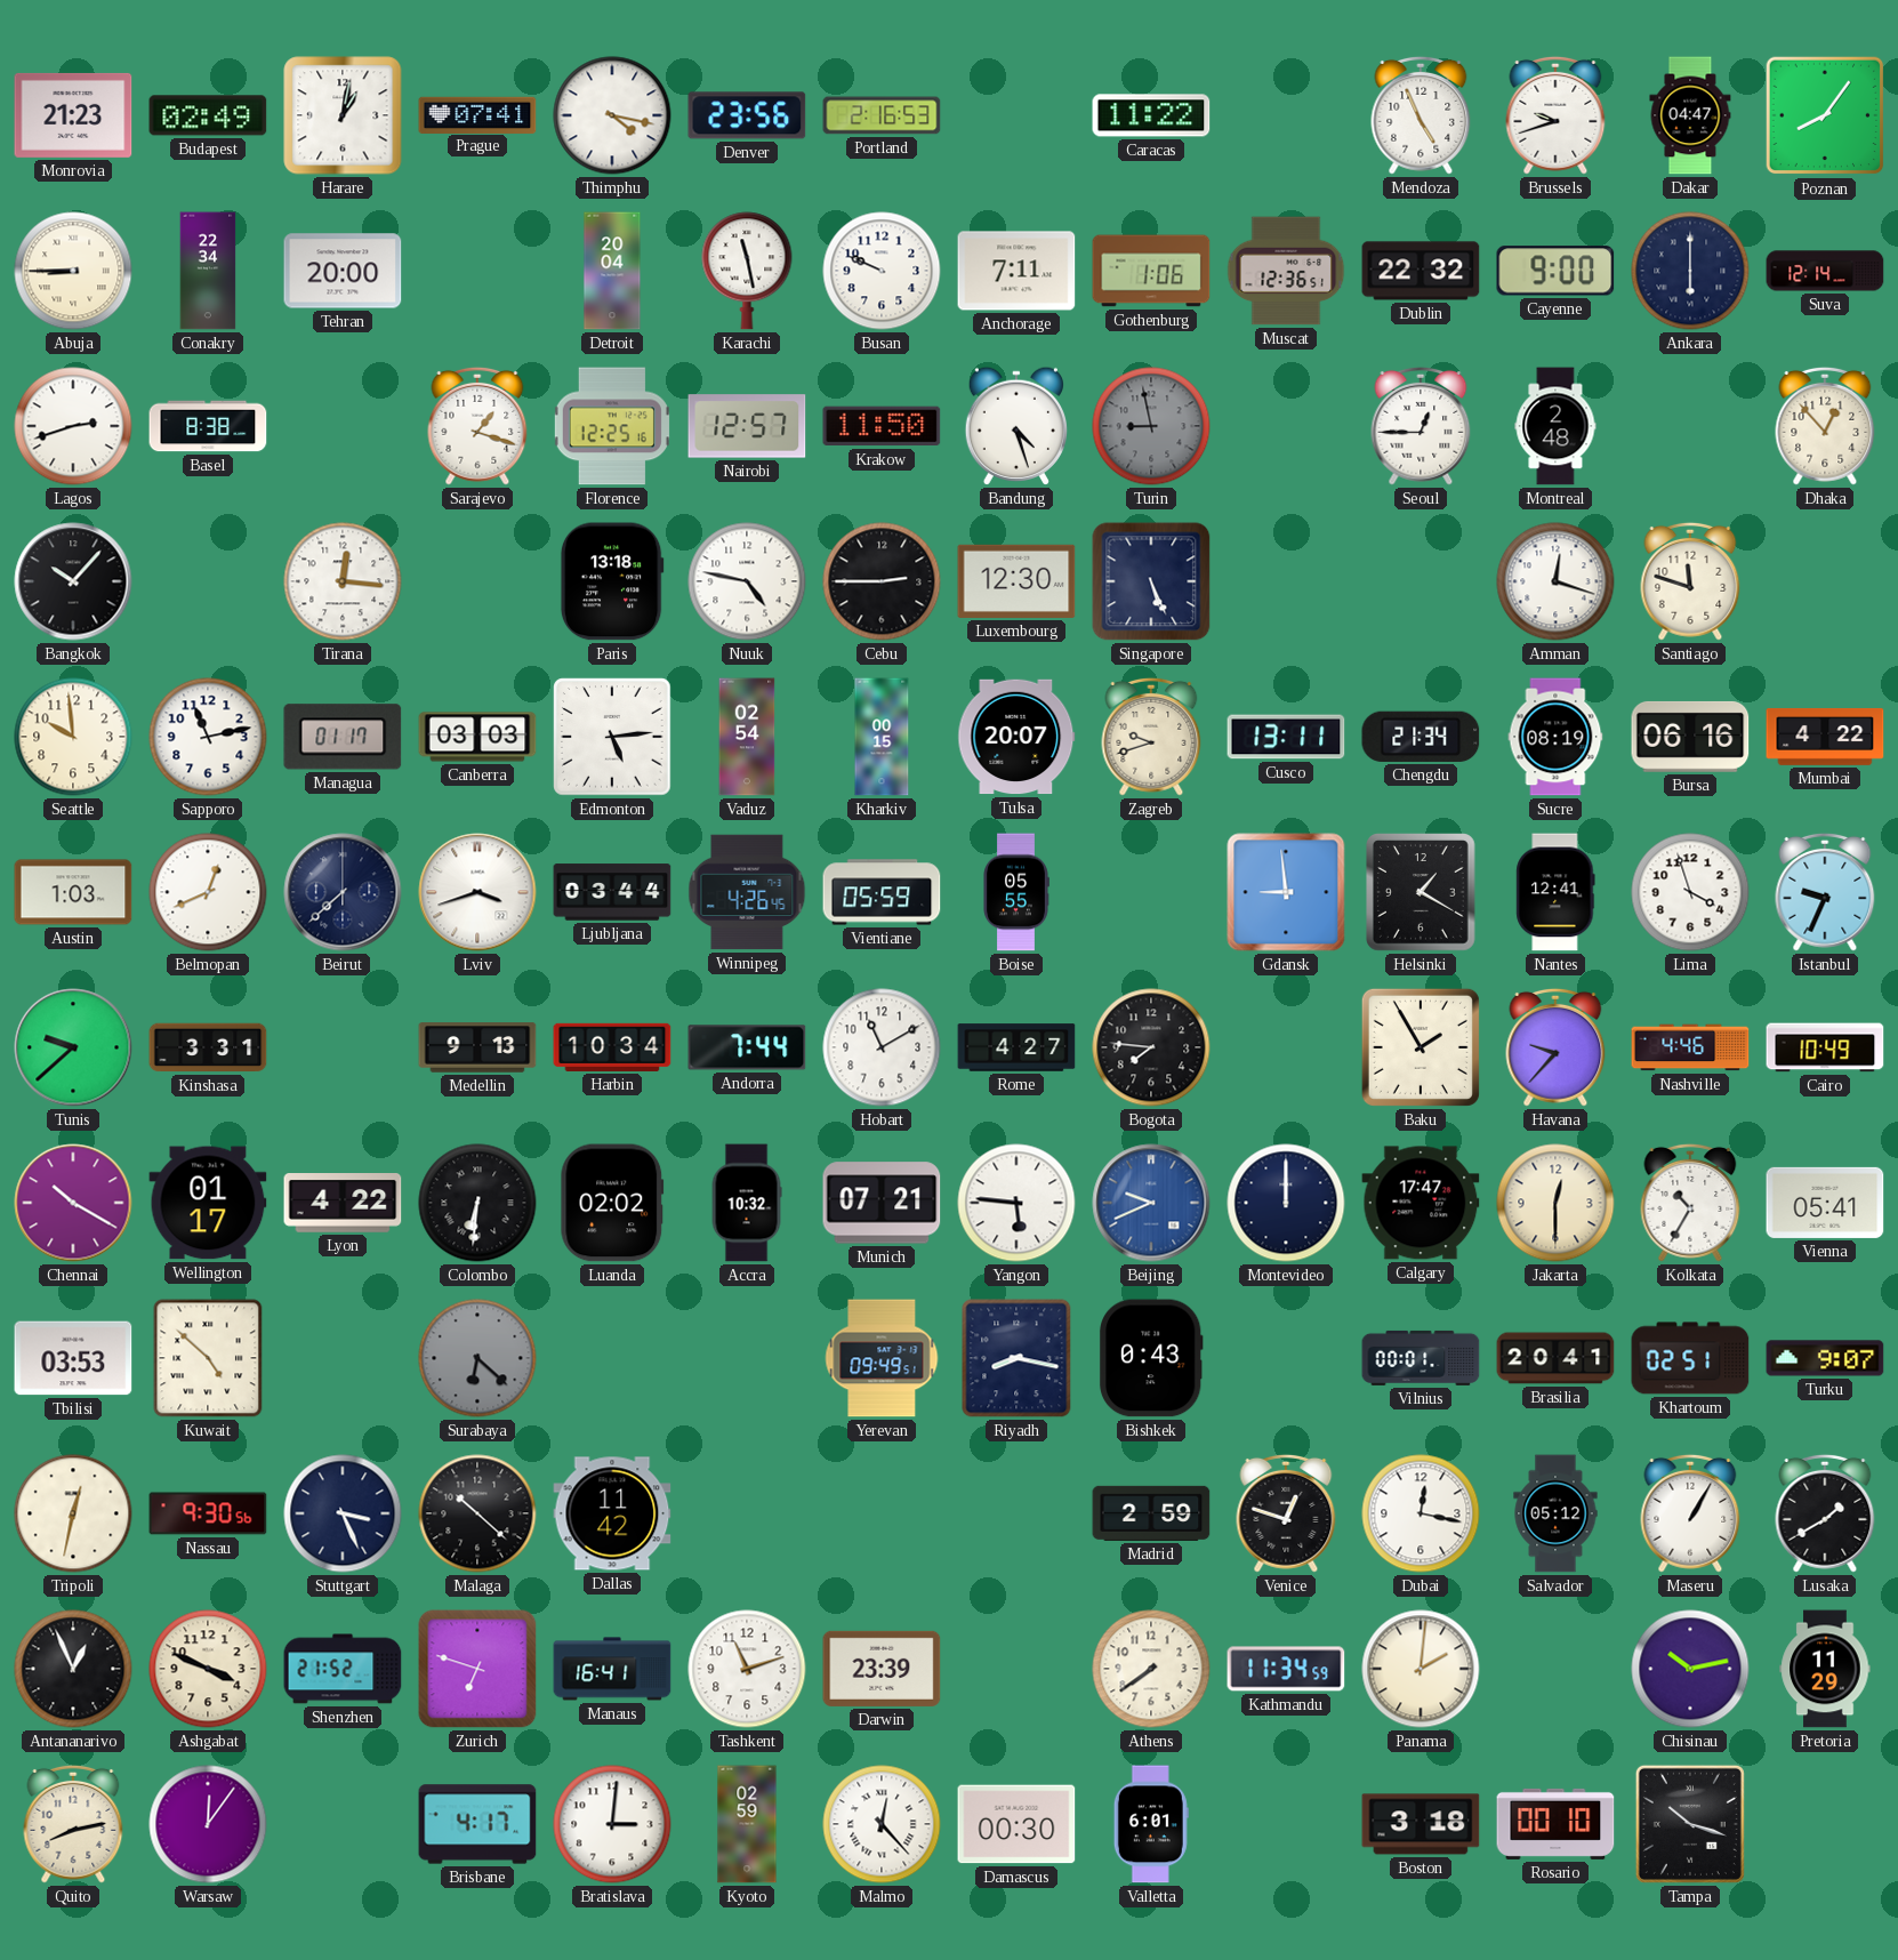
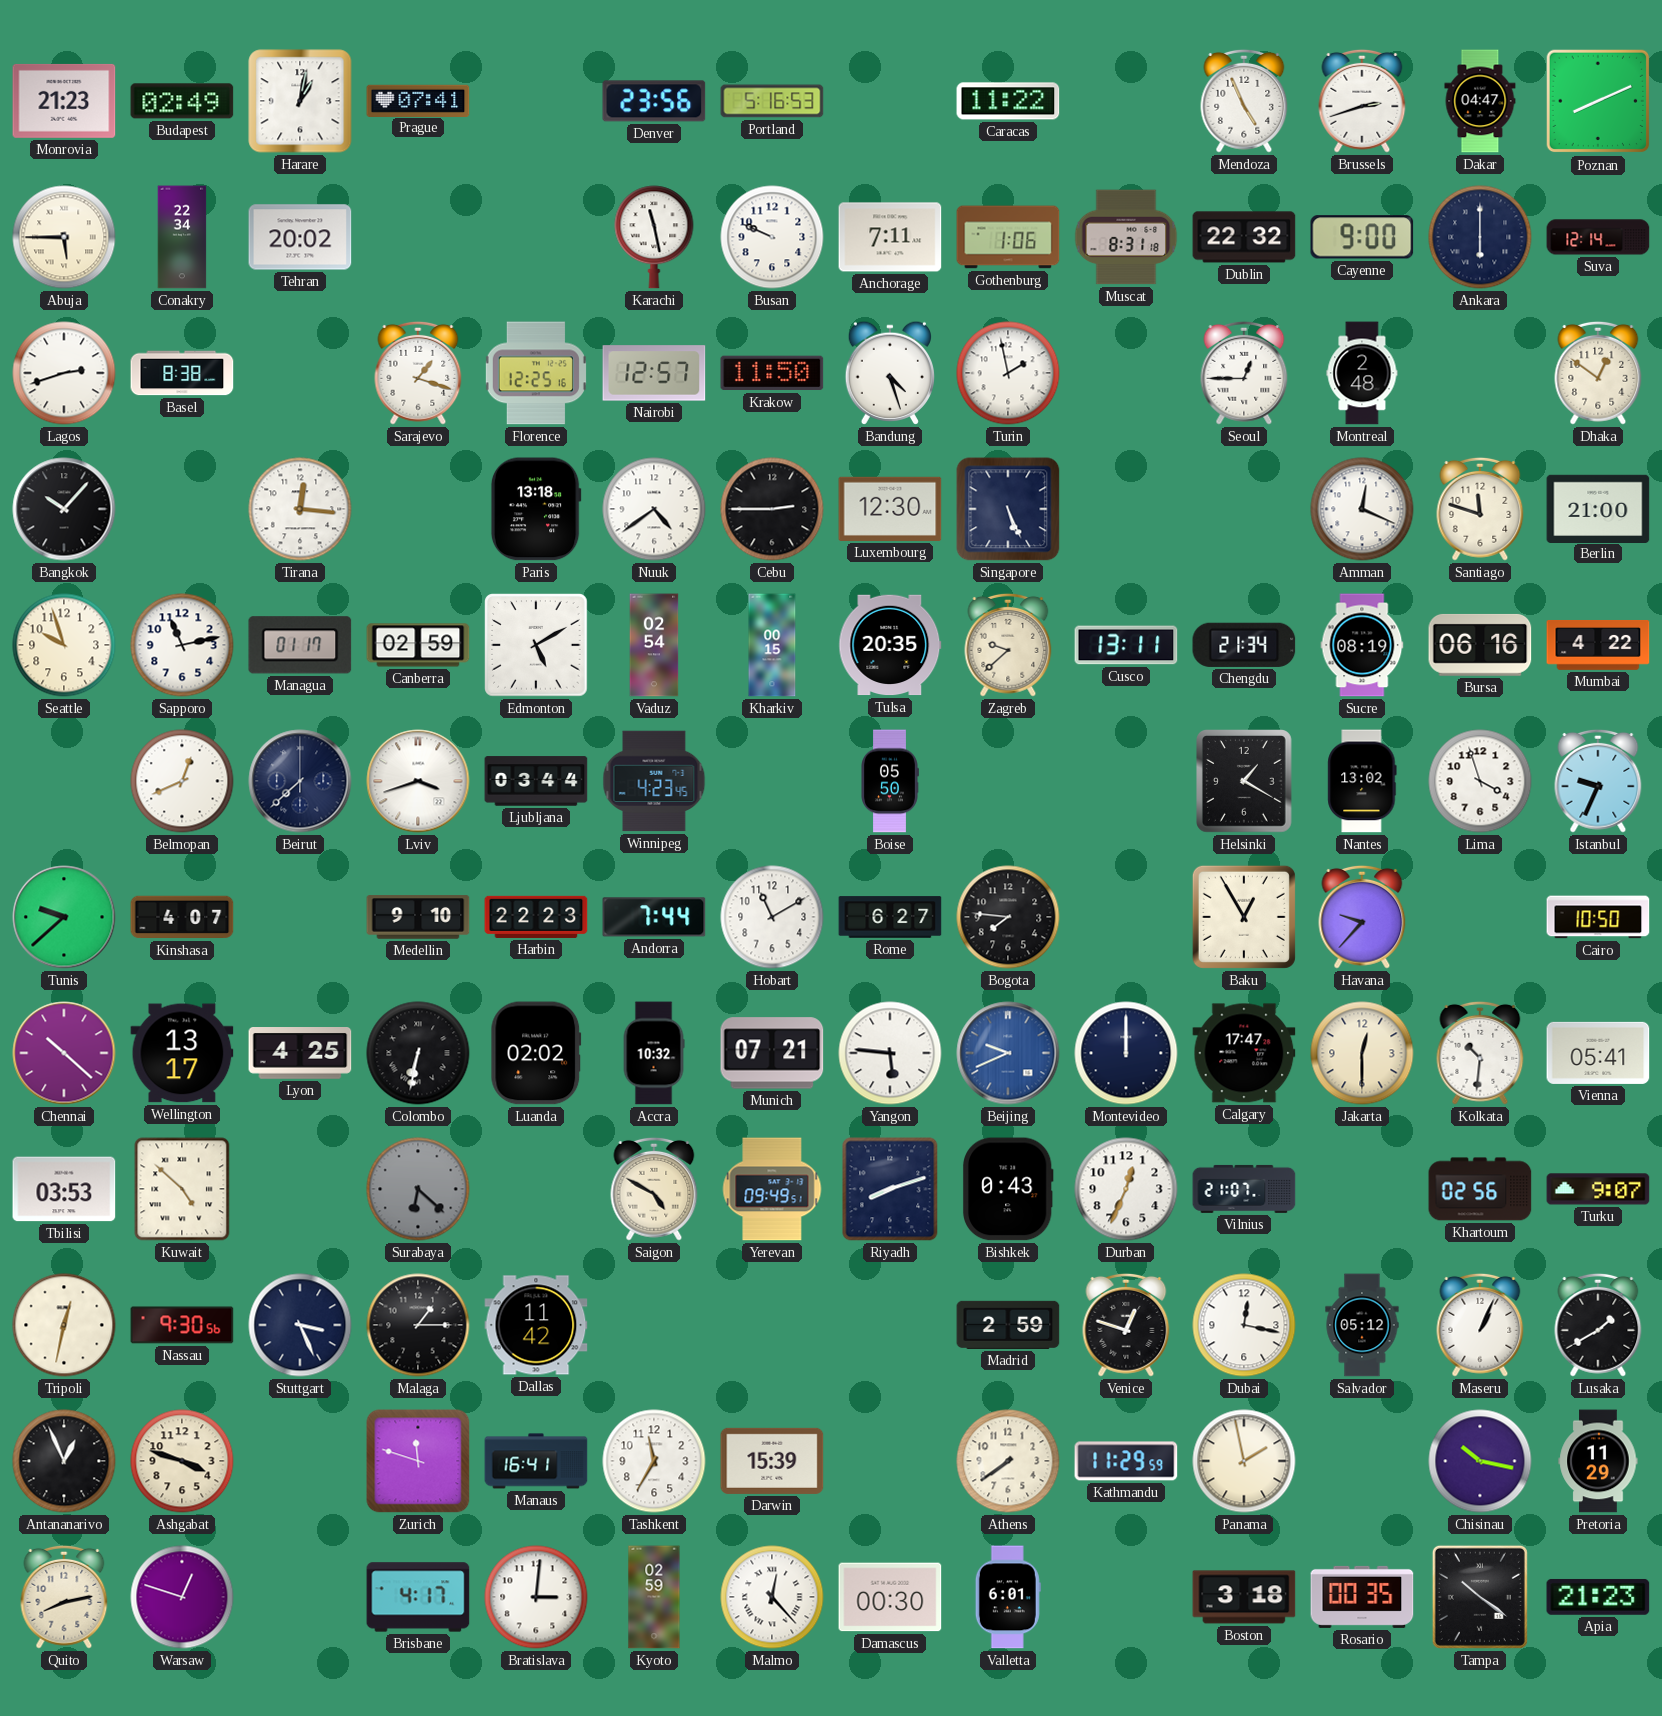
Thimphu: 4:17 -> none (612, 115)
Portland: 2:16 -> 5:16 (772, 101)
Brussels: 9:42 -> 2:42 (1362, 101)
Poznan: 8:06 -> 8:11 (1598, 101)
Abuja: 8:45 -> 5:45 (64, 237)
Tehran: 20:00 -> 20:02 (300, 237)
Detroit: 20:04 -> none (612, 271)
Muscat: 12:36 -> 8:31 (1126, 237)
Turin: 8:58 -> 1:58 (1008, 373)
Turin dial: grey -> white (1008, 373)
Dhaka: 12:53 -> 12:51 (1598, 373)
Nuuk: 4:47 -> 4:39 (654, 509)
Amman: 12:18 -> 12:19 (1362, 509)
Berlin: none -> 21:00 (1598, 508)
Seattle: 9:59 -> 9:57 (64, 645)
Canberra: 03:03 -> 02:59 (418, 645)
Edmonton: 5:14 -> 5:10 (536, 645)
Tulsa: 20:07 -> 20:35 (890, 645)
Zagreb: 9:42 -> 9:38 (1008, 645)
Austin: 1:03 -> none (73, 892)
Winnipeg: 4:26 -> 4:23 (654, 781)
Vientiane: 05:59 -> none (882, 892)
Boise: 05:55 -> 05:50 (890, 781)
Gdansk: 8:59 -> none (1286, 892)
Nantes: 12:41 -> 13:02 (1362, 781)
Kinshasa: 3:31 -> 4:07 (182, 917)
Medellin: 9:13 -> 9:10 (418, 917)
Harbin: 10:34 -> 22:23 (536, 917)
Rome: 4:27 -> 6:27 (890, 917)
Baku: 1:55 -> 12:55 (1244, 917)
Nashville: 4:46 -> none (1690, 1047)
Cairo: 10:49 -> 10:50 (1598, 917)
Chennai: 10:20 -> 10:22 (64, 1053)
Wellington: 01:17 -> 13:17 (182, 1053)
Lyon: 4:22 -> 4:25 (300, 1054)
Colombo: 6:31 -> 6:32 (418, 1053)
Kolkata: 10:35 -> 10:31 (1480, 1053)
Saigon: none -> 4:50 (654, 1189)
Riyadh: 8:17 -> 8:12 (890, 1189)
Durban: none -> 12:34 (1126, 1189)
Vilnius: 00:01 -> 21:07 (1244, 1189)
Brasilia: 20:41 -> none (1555, 1358)
Khartoum: 02:51 -> 02:56 (1480, 1189)
Malaga: 10:22 -> 1:15 (418, 1325)
Maseru: 1:05 -> 1:04 (1480, 1325)
Ashgabat: 3:49 -> 3:48 (182, 1461)
Shenzhen: 21:52 -> none (343, 1669)
Zurich: 6:48 -> 11:48 (418, 1461)
Tashkent: 11:12 -> 11:35 (654, 1461)
Darwin: 23:39 -> 15:39 (772, 1461)
Kathmandu: 11:34 -> 11:29 (1126, 1461)
Panama: 2:01 -> 1:58 (1244, 1461)
Chisinau: 10:13 -> 10:17 (1480, 1461)
Warsaw: 12:06 -> 12:48 (182, 1597)
Rosario: 00:10 -> 00:35 (1362, 1597)
Tampa: 10:18 -> 10:21 (1480, 1597)
Apia: none -> 21:23 (1598, 1597)
